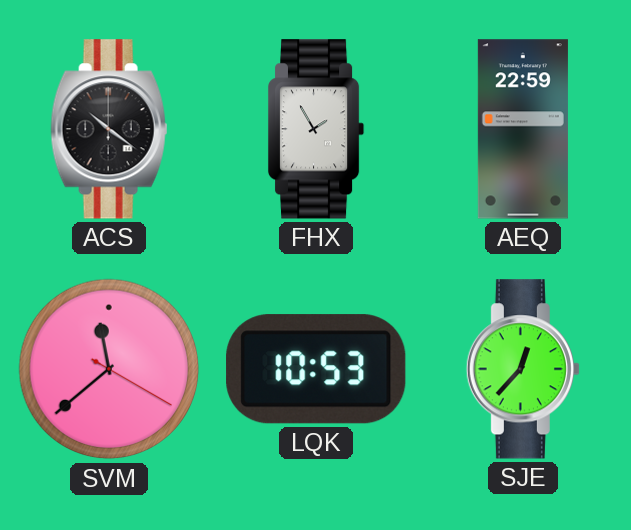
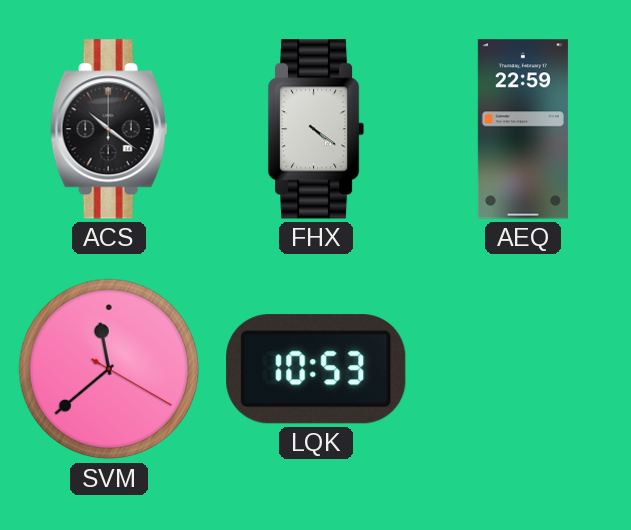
FHX: 1:55 -> 4:21 (316, 129)
SJE: 12:37 -> none (523, 369)
